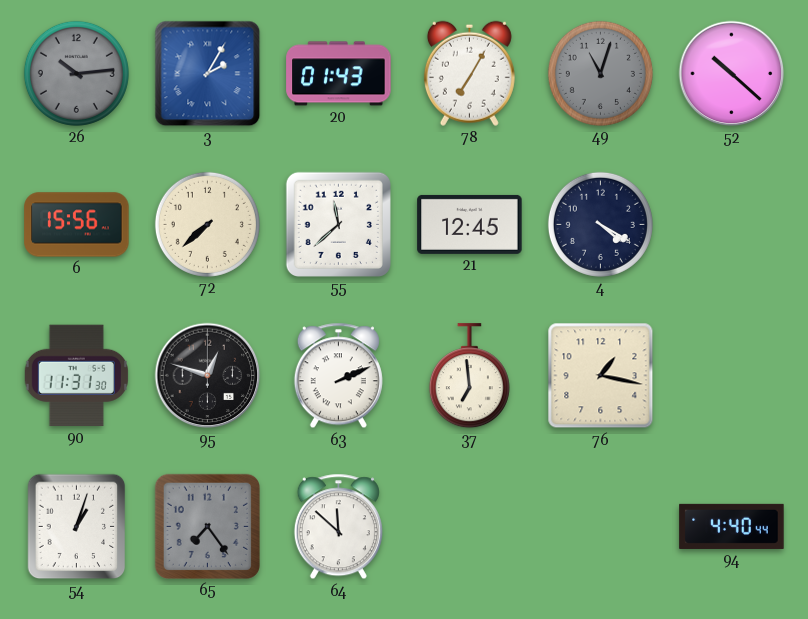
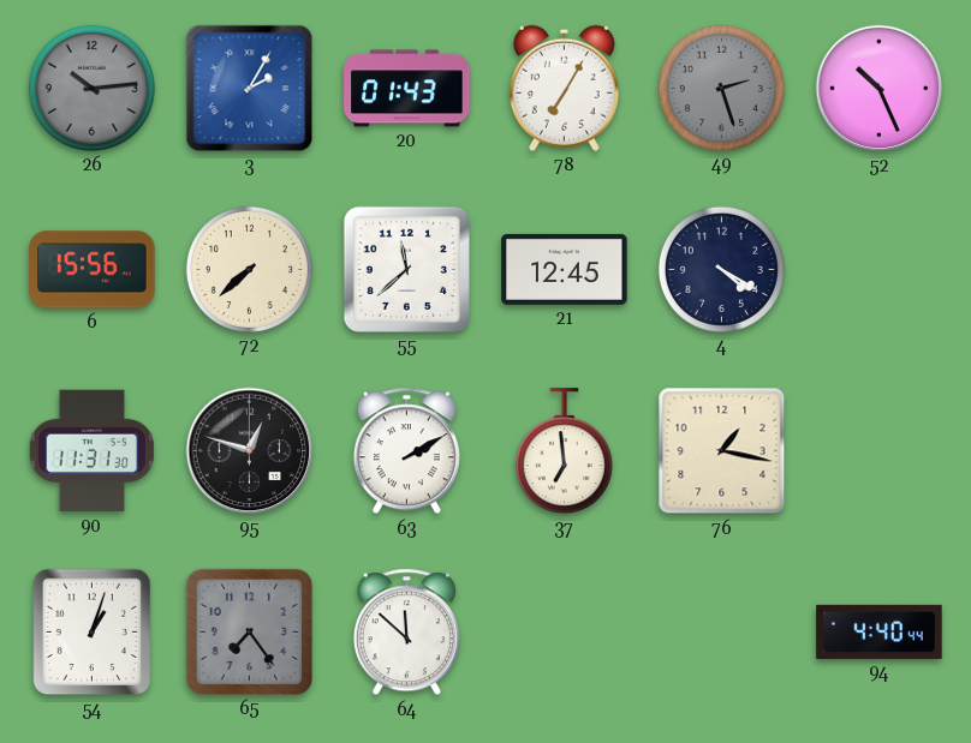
49: 11:03 -> 2:27 (721, 88)
52: 10:22 -> 10:26 (880, 89)
63: 2:11 -> 2:10 (406, 451)
